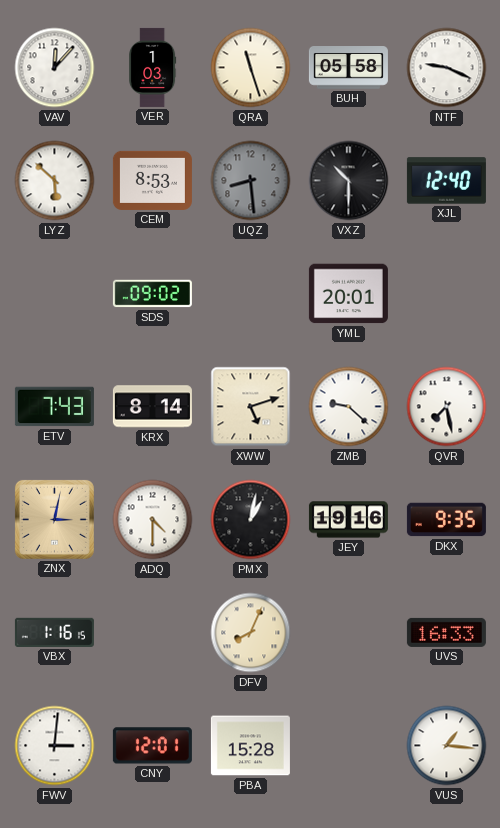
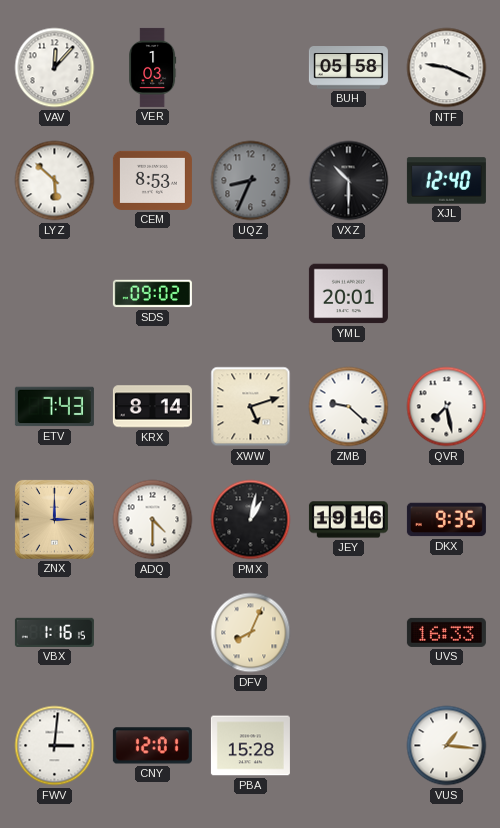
QRA: 11:27 -> none (251, 68)
UQZ: 8:29 -> 8:34 (251, 181)
ZNX: 3:02 -> 3:00 (54, 519)
